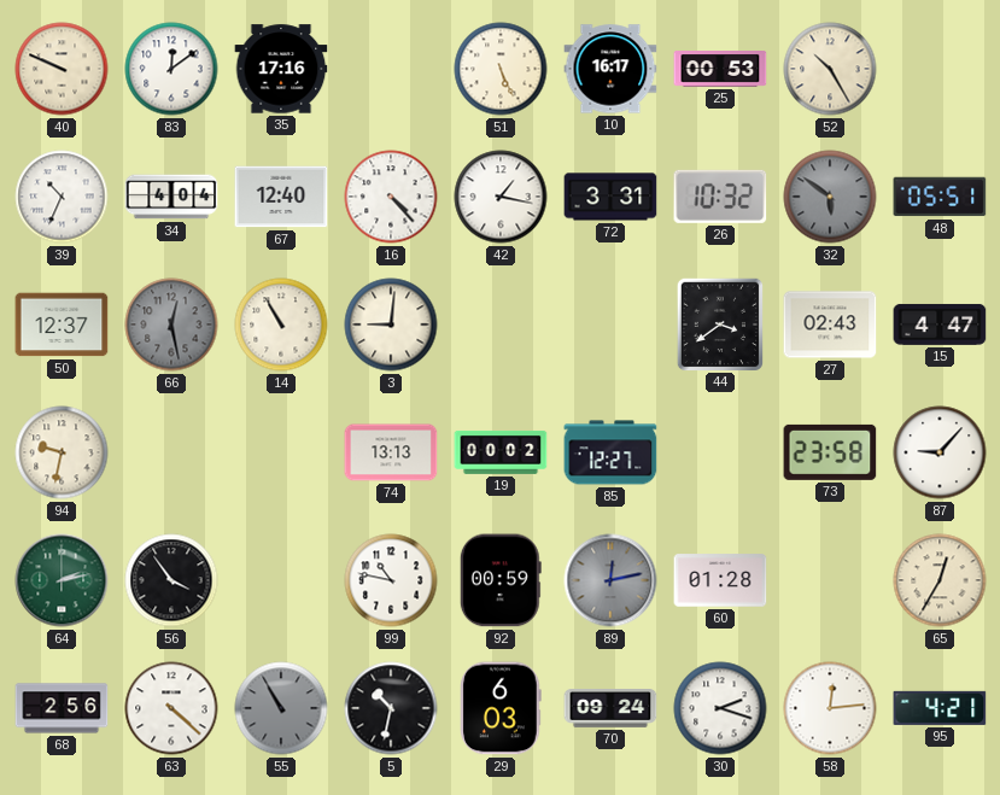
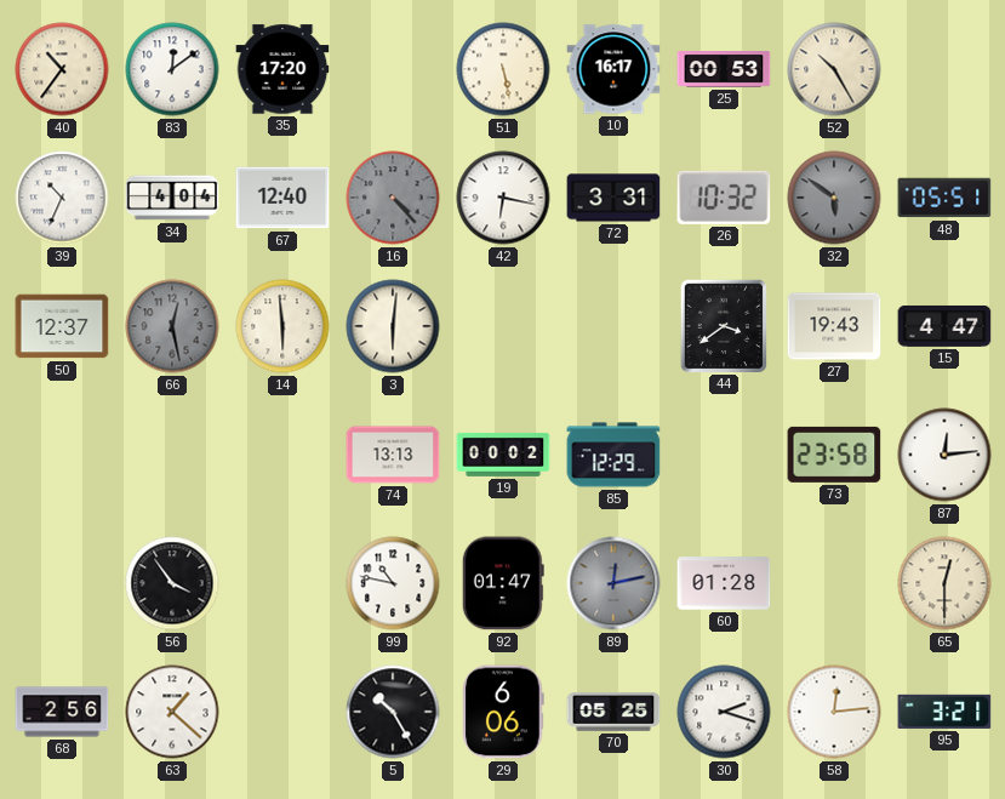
40: 9:49 -> 10:36 (62, 69)
35: 17:16 -> 17:20 (282, 69)
51: 5:26 -> 5:28 (503, 69)
16 dial: white -> grey (393, 198)
42: 1:17 -> 6:17 (503, 198)
14: 10:55 -> 5:59 (282, 326)
3: 9:01 -> 6:01 (393, 326)
27: 02:43 -> 19:43 (834, 326)
94: 9:32 -> none (62, 452)
85: 12:27 -> 12:29 (613, 455)
87: 9:07 -> 12:14 (944, 455)
64: 2:13 -> none (62, 580)
92: 00:59 -> 01:47 (503, 583)
65: 12:35 -> 12:30 (944, 583)
63: 4:22 -> 1:22 (172, 712)
55: 10:55 -> none (281, 708)
5: 10:32 -> 10:25 (393, 712)
29: 6:03 -> 6:06 (503, 712)
70: 09:24 -> 05:25 (613, 713)
95: 4:21 -> 3:21 (944, 712)
